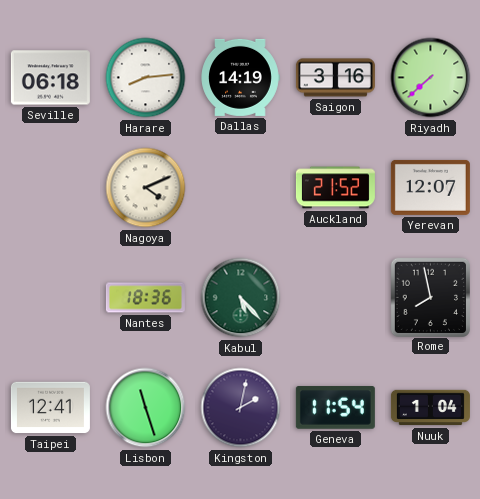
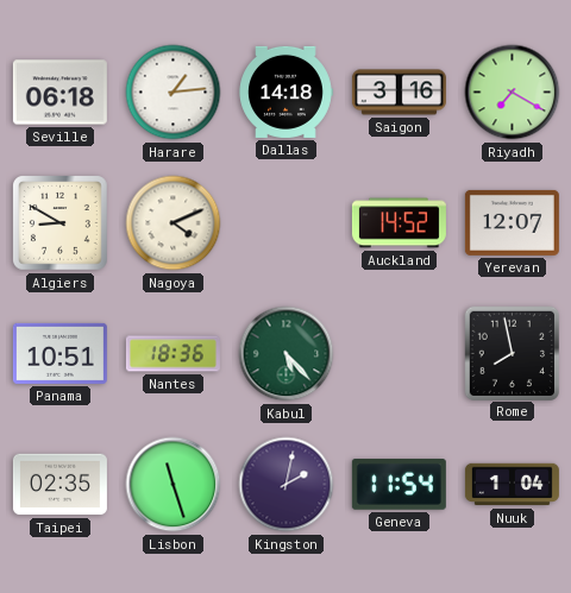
Harare: 8:14 -> 1:14 (174, 93)
Dallas: 14:19 -> 14:18 (285, 92)
Riyadh: 7:38 -> 7:20 (513, 93)
Algiers: none -> 8:50 (61, 223)
Auckland: 21:52 -> 14:52 (399, 223)
Panama: none -> 10:51 (59, 353)
Taipei: 12:41 -> 02:35 (59, 485)
